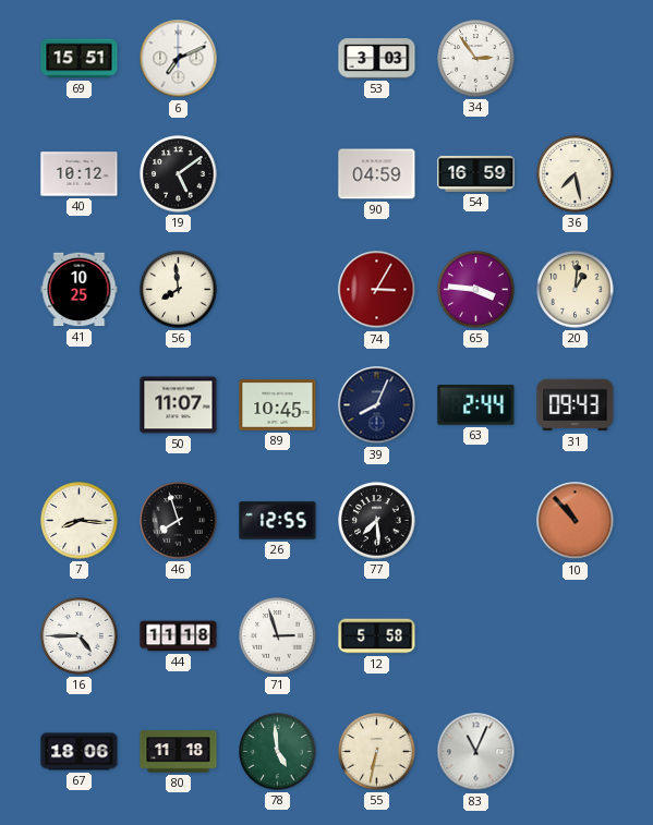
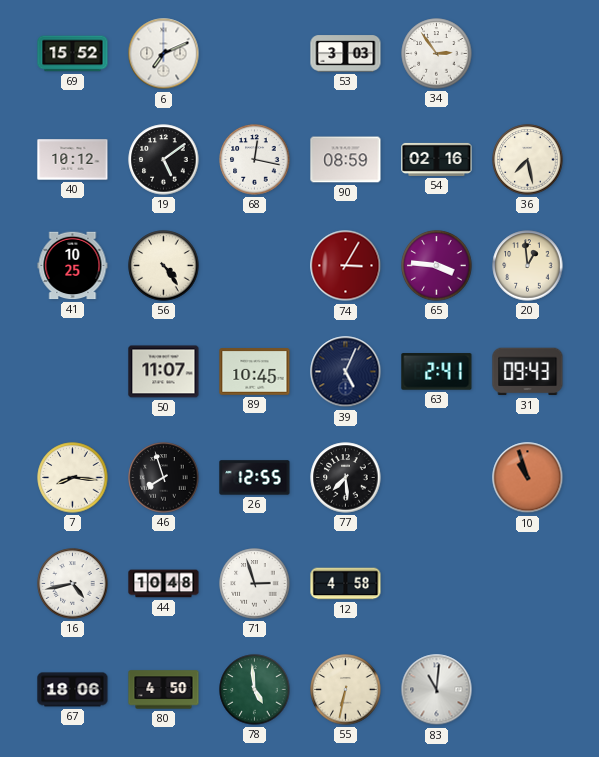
69: 15:51 -> 15:52 (73, 54)
68: none -> 12:17 (255, 160)
90: 04:59 -> 08:59 (346, 160)
54: 16:59 -> 02:16 (437, 159)
56: 7:59 -> 4:24 (164, 266)
20: 1:01 -> 12:59 (528, 266)
39: 8:04 -> 5:04 (346, 372)
63: 2:44 -> 2:41 (437, 372)
10: 10:53 -> 10:57 (528, 478)
16: 4:45 -> 4:43 (73, 584)
44: 11:18 -> 10:48 (164, 584)
12: 5:58 -> 4:58 (346, 584)
80: 11:18 -> 4:50 (164, 690)
83: 11:04 -> 11:01 (437, 690)
